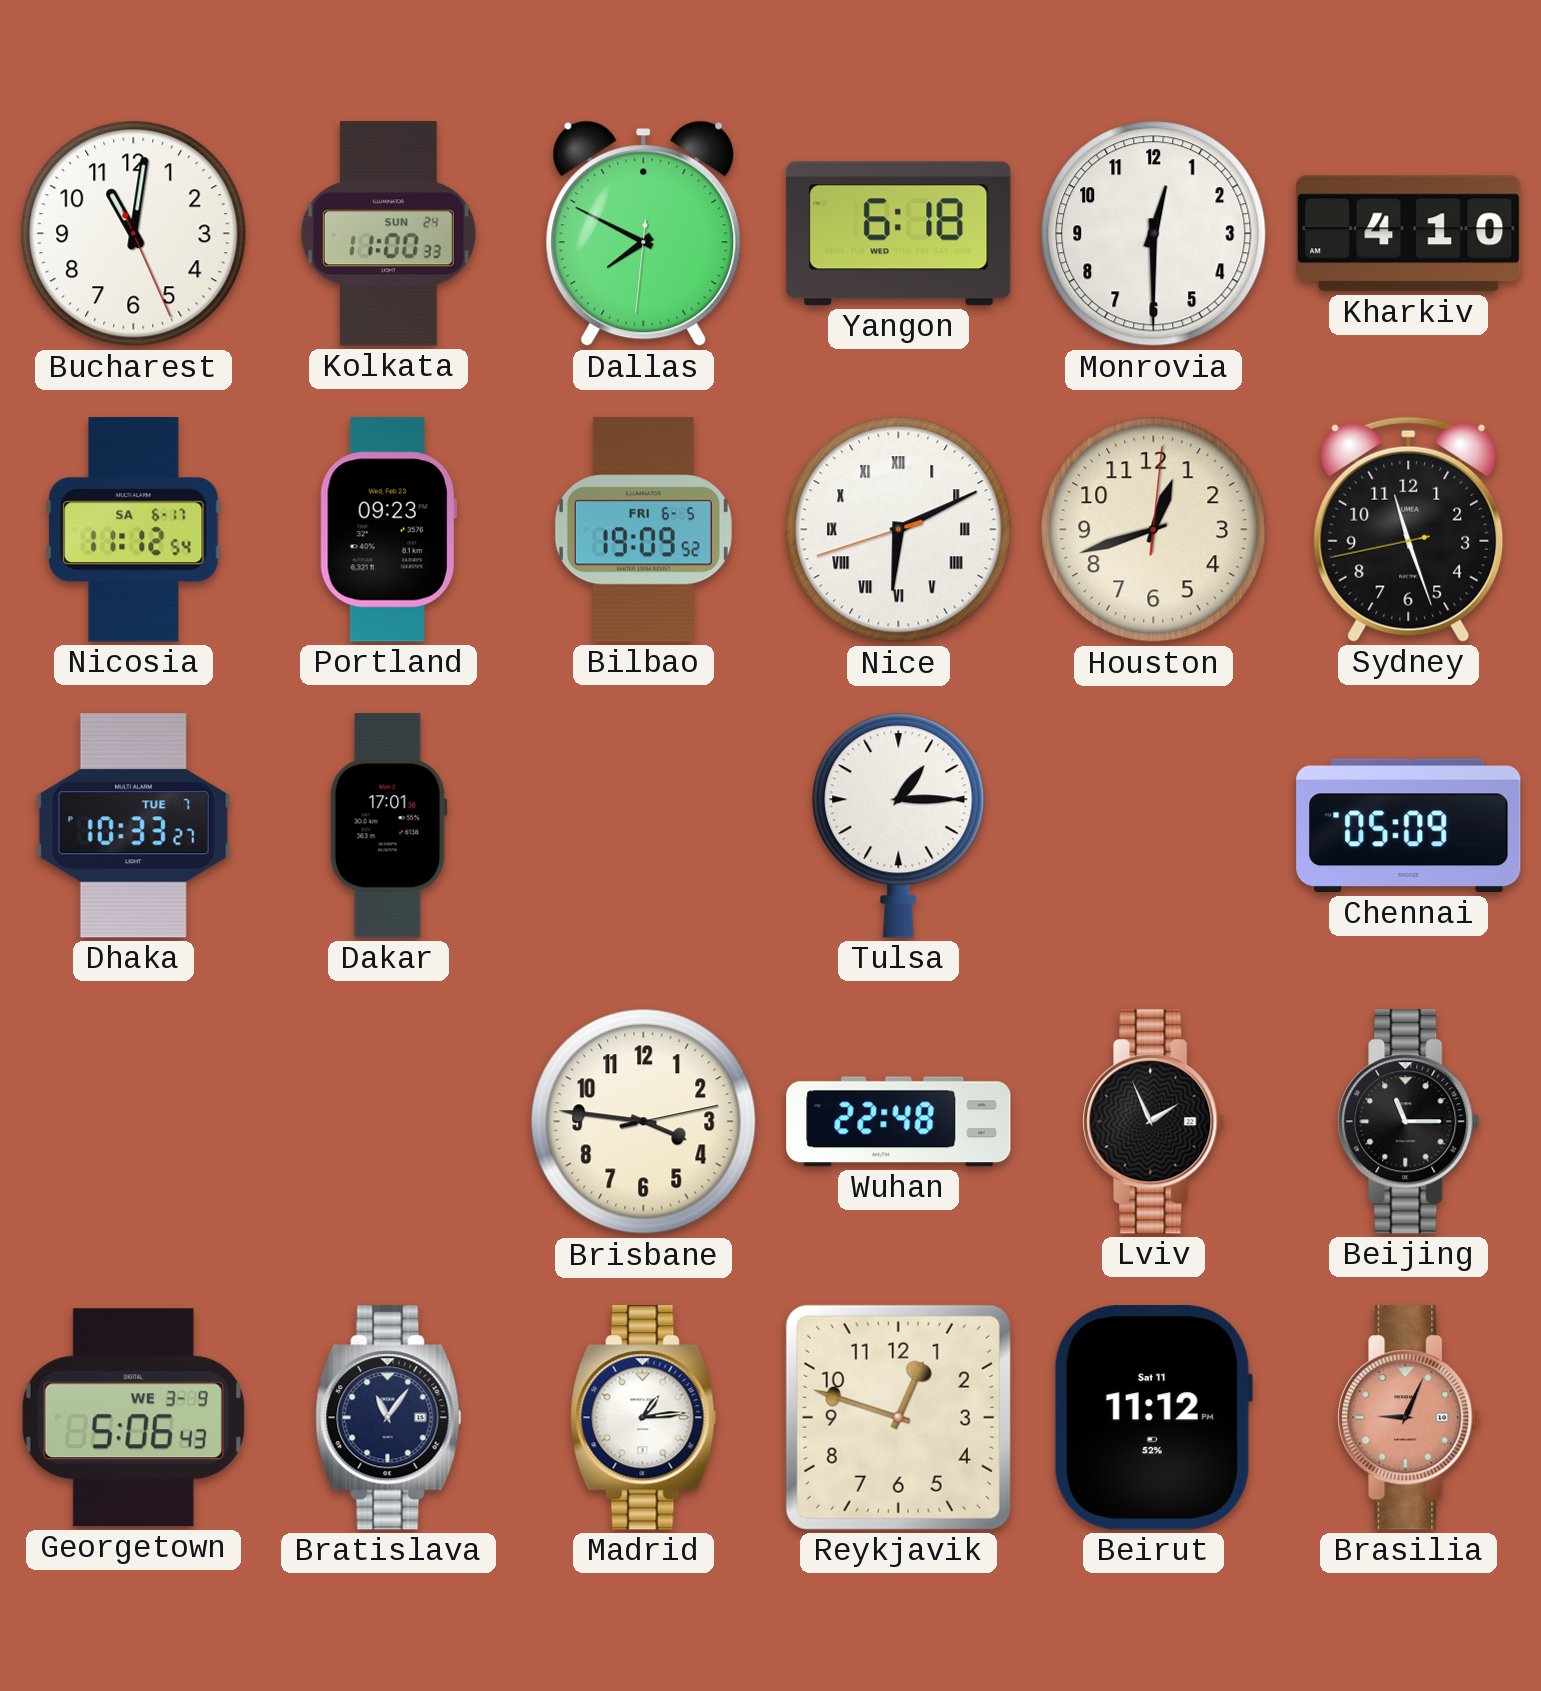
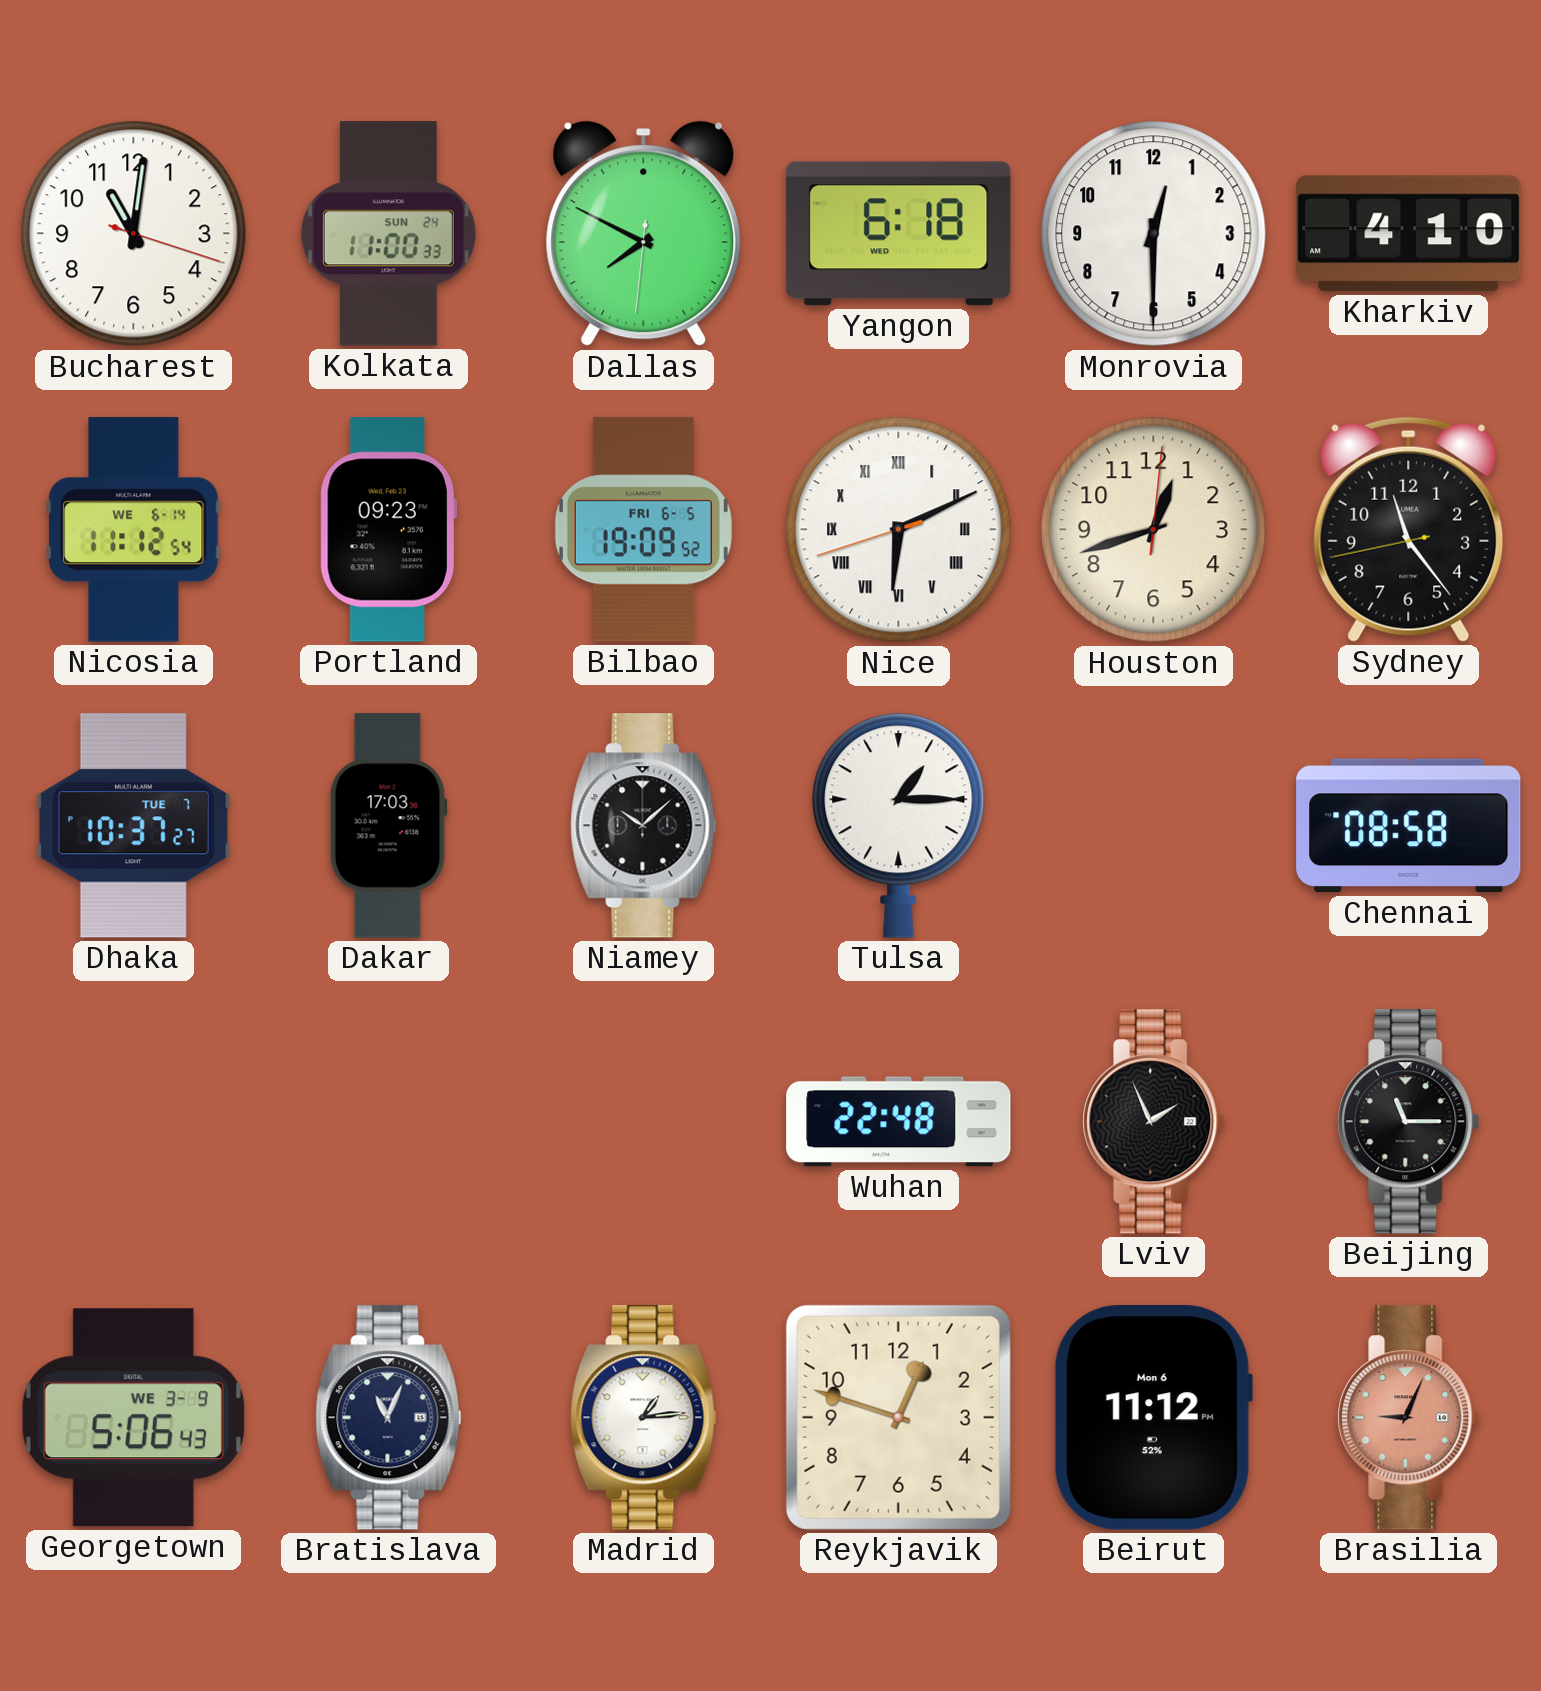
Bucharest: 11:01:26 -> 11:01:18 (134, 234)
Nicosia date: SA 6-17 -> WE 6-14 (134, 530)
Sydney: 11:26 -> 11:23 (1409, 529)
Dhaka: 10:33 -> 10:37 (133, 826)
Dakar: 17:01 -> 17:03 (388, 826)
Niamey: none -> 10:08 (644, 826)
Chennai: 05:09 -> 08:58 (1409, 826)
Brisbane: 3:46 -> none (644, 1122)
Bratislava: 11:06 -> 11:04 (389, 1418)
Beirut date: Sat 11 -> Mon 6 (1153, 1418)
